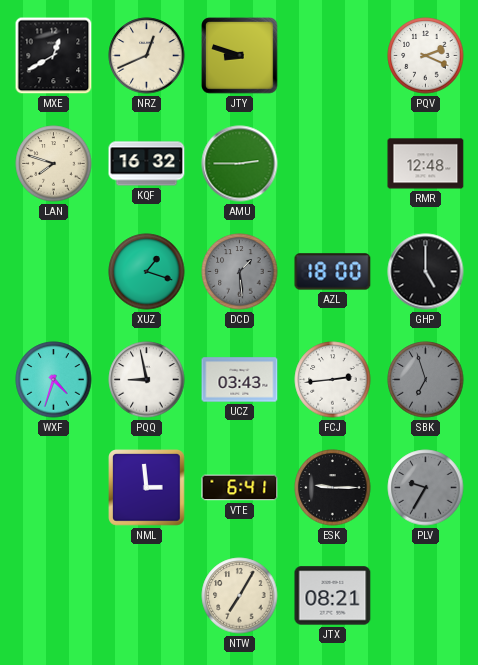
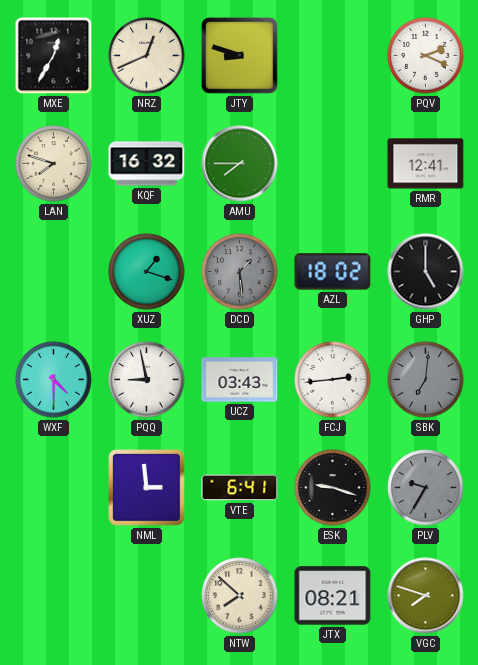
MXE: 12:40 -> 12:35 (54, 56)
AMU: 2:45 -> 7:45 (240, 164)
RMR: 12:48 -> 12:41 (426, 164)
AZL: 18:00 -> 18:02 (333, 272)
WXF: 4:33 -> 4:30 (54, 380)
SBK: 6:57 -> 7:01 (426, 380)
ESK: 9:15 -> 9:18 (333, 488)
NTW: 7:05 -> 7:52 (240, 596)
VGC: none -> 7:48 (426, 596)
